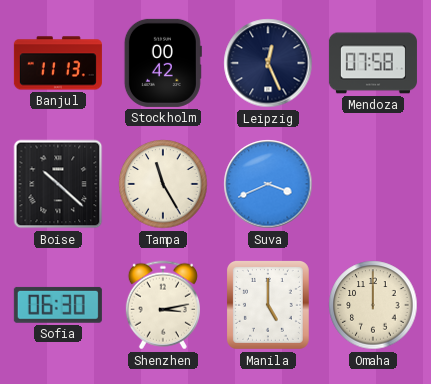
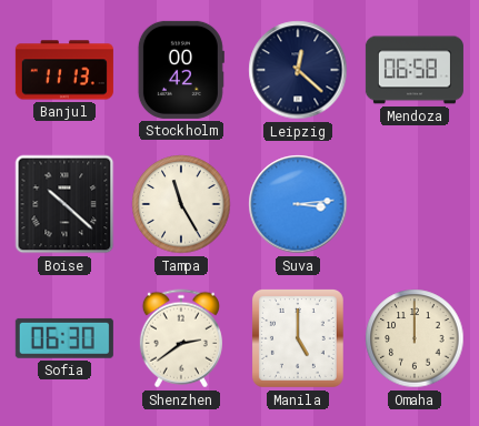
Leipzig: 12:26 -> 12:22 (298, 70)
Mendoza: 07:58 -> 06:58 (415, 70)
Suva: 3:41 -> 3:14 (298, 204)
Shenzhen: 3:13 -> 2:39 (181, 338)
